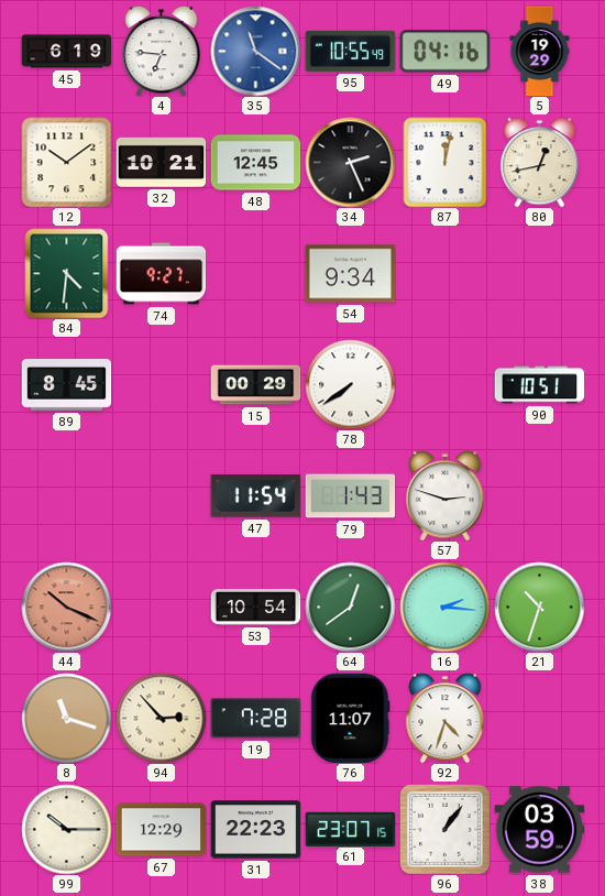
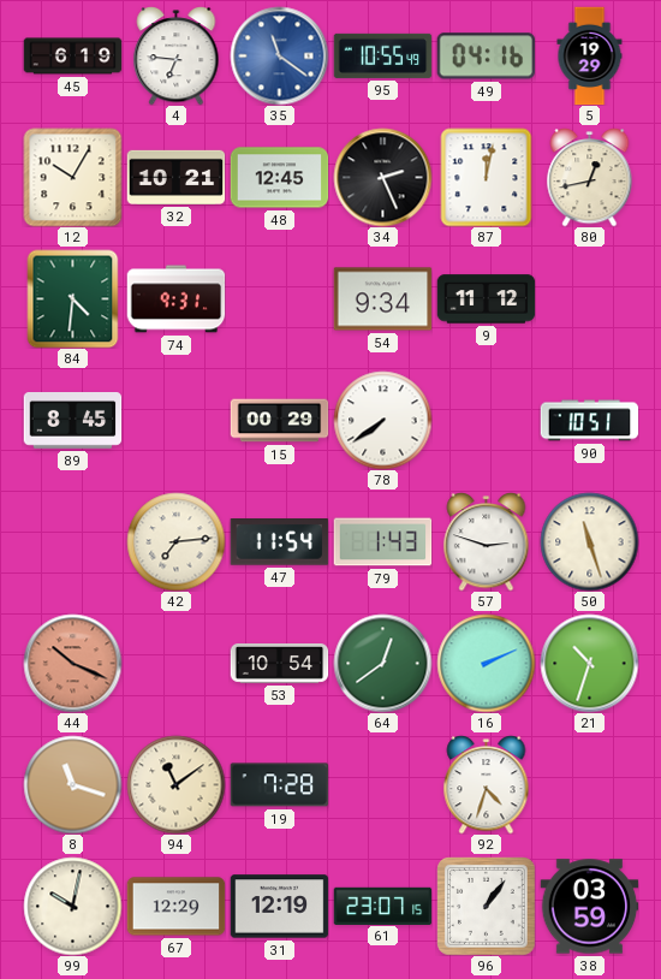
12: 10:09 -> 10:05 (72, 177)
74: 9:27 -> 9:31 (175, 299)
9: none -> 11:12 (486, 299)
42: none -> 7:14 (175, 541)
50: none -> 11:27 (589, 541)
16: 2:16 -> 2:11 (486, 663)
94: 2:53 -> 11:09 (175, 784)
76: 11:07 -> none (350, 718)
99: 10:15 -> 10:02 (72, 906)
31: 22:23 -> 12:19 (279, 907)
